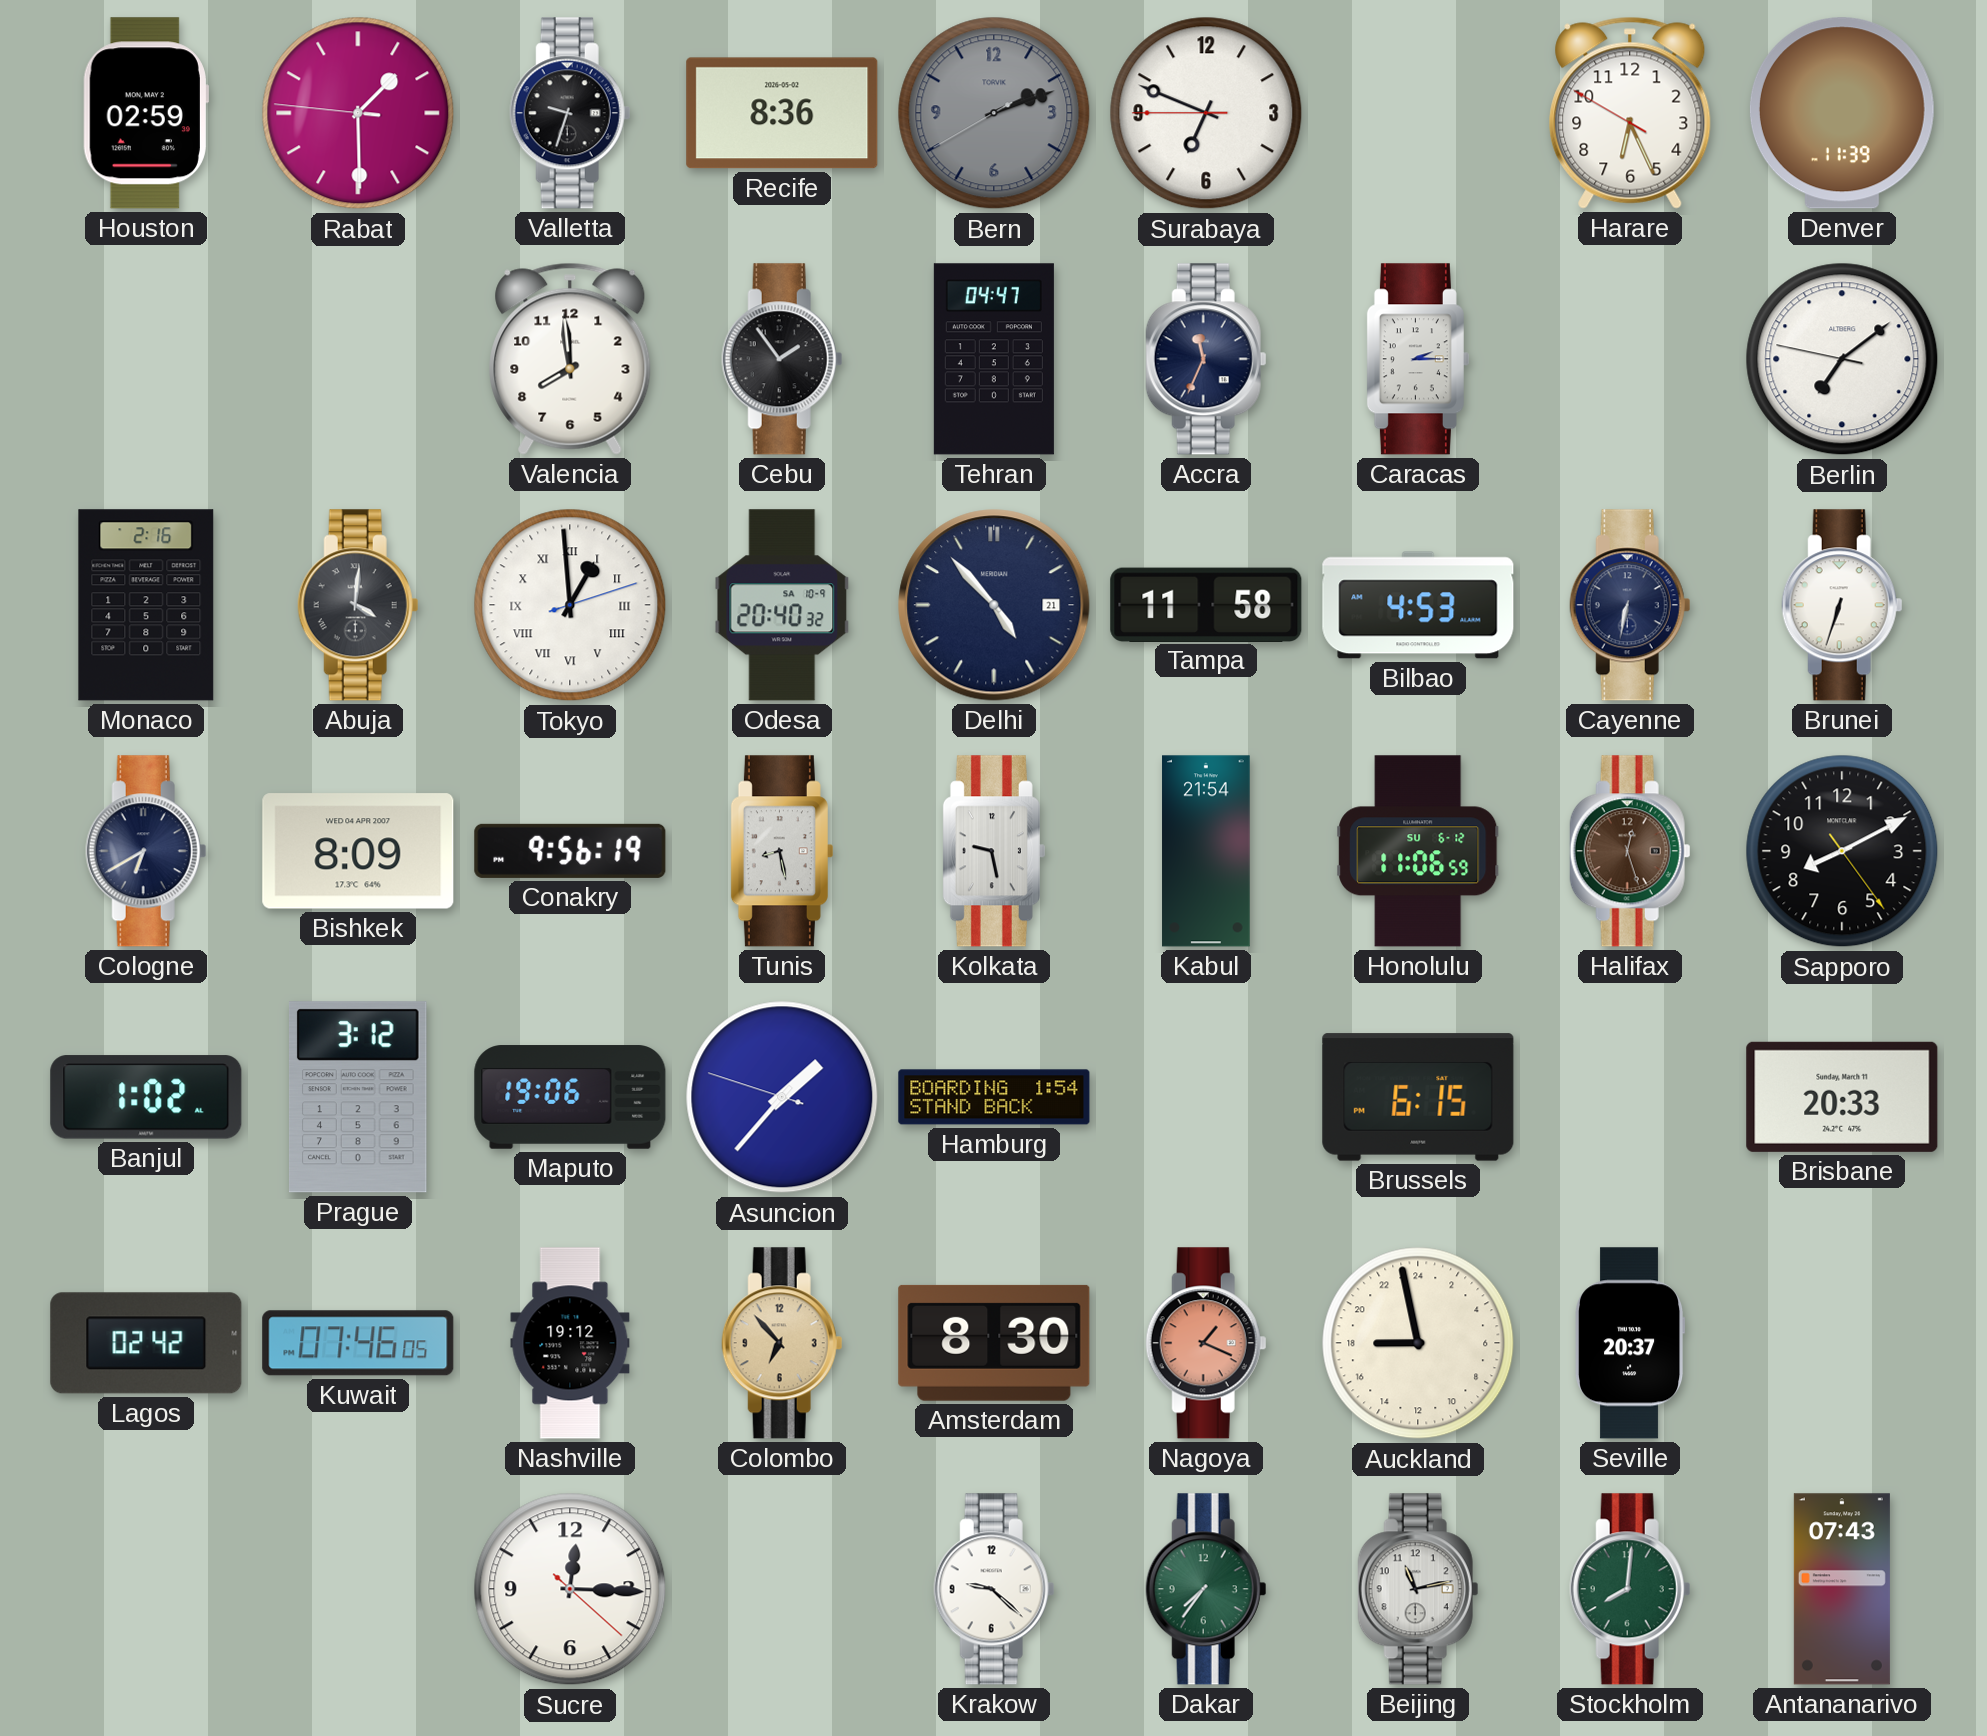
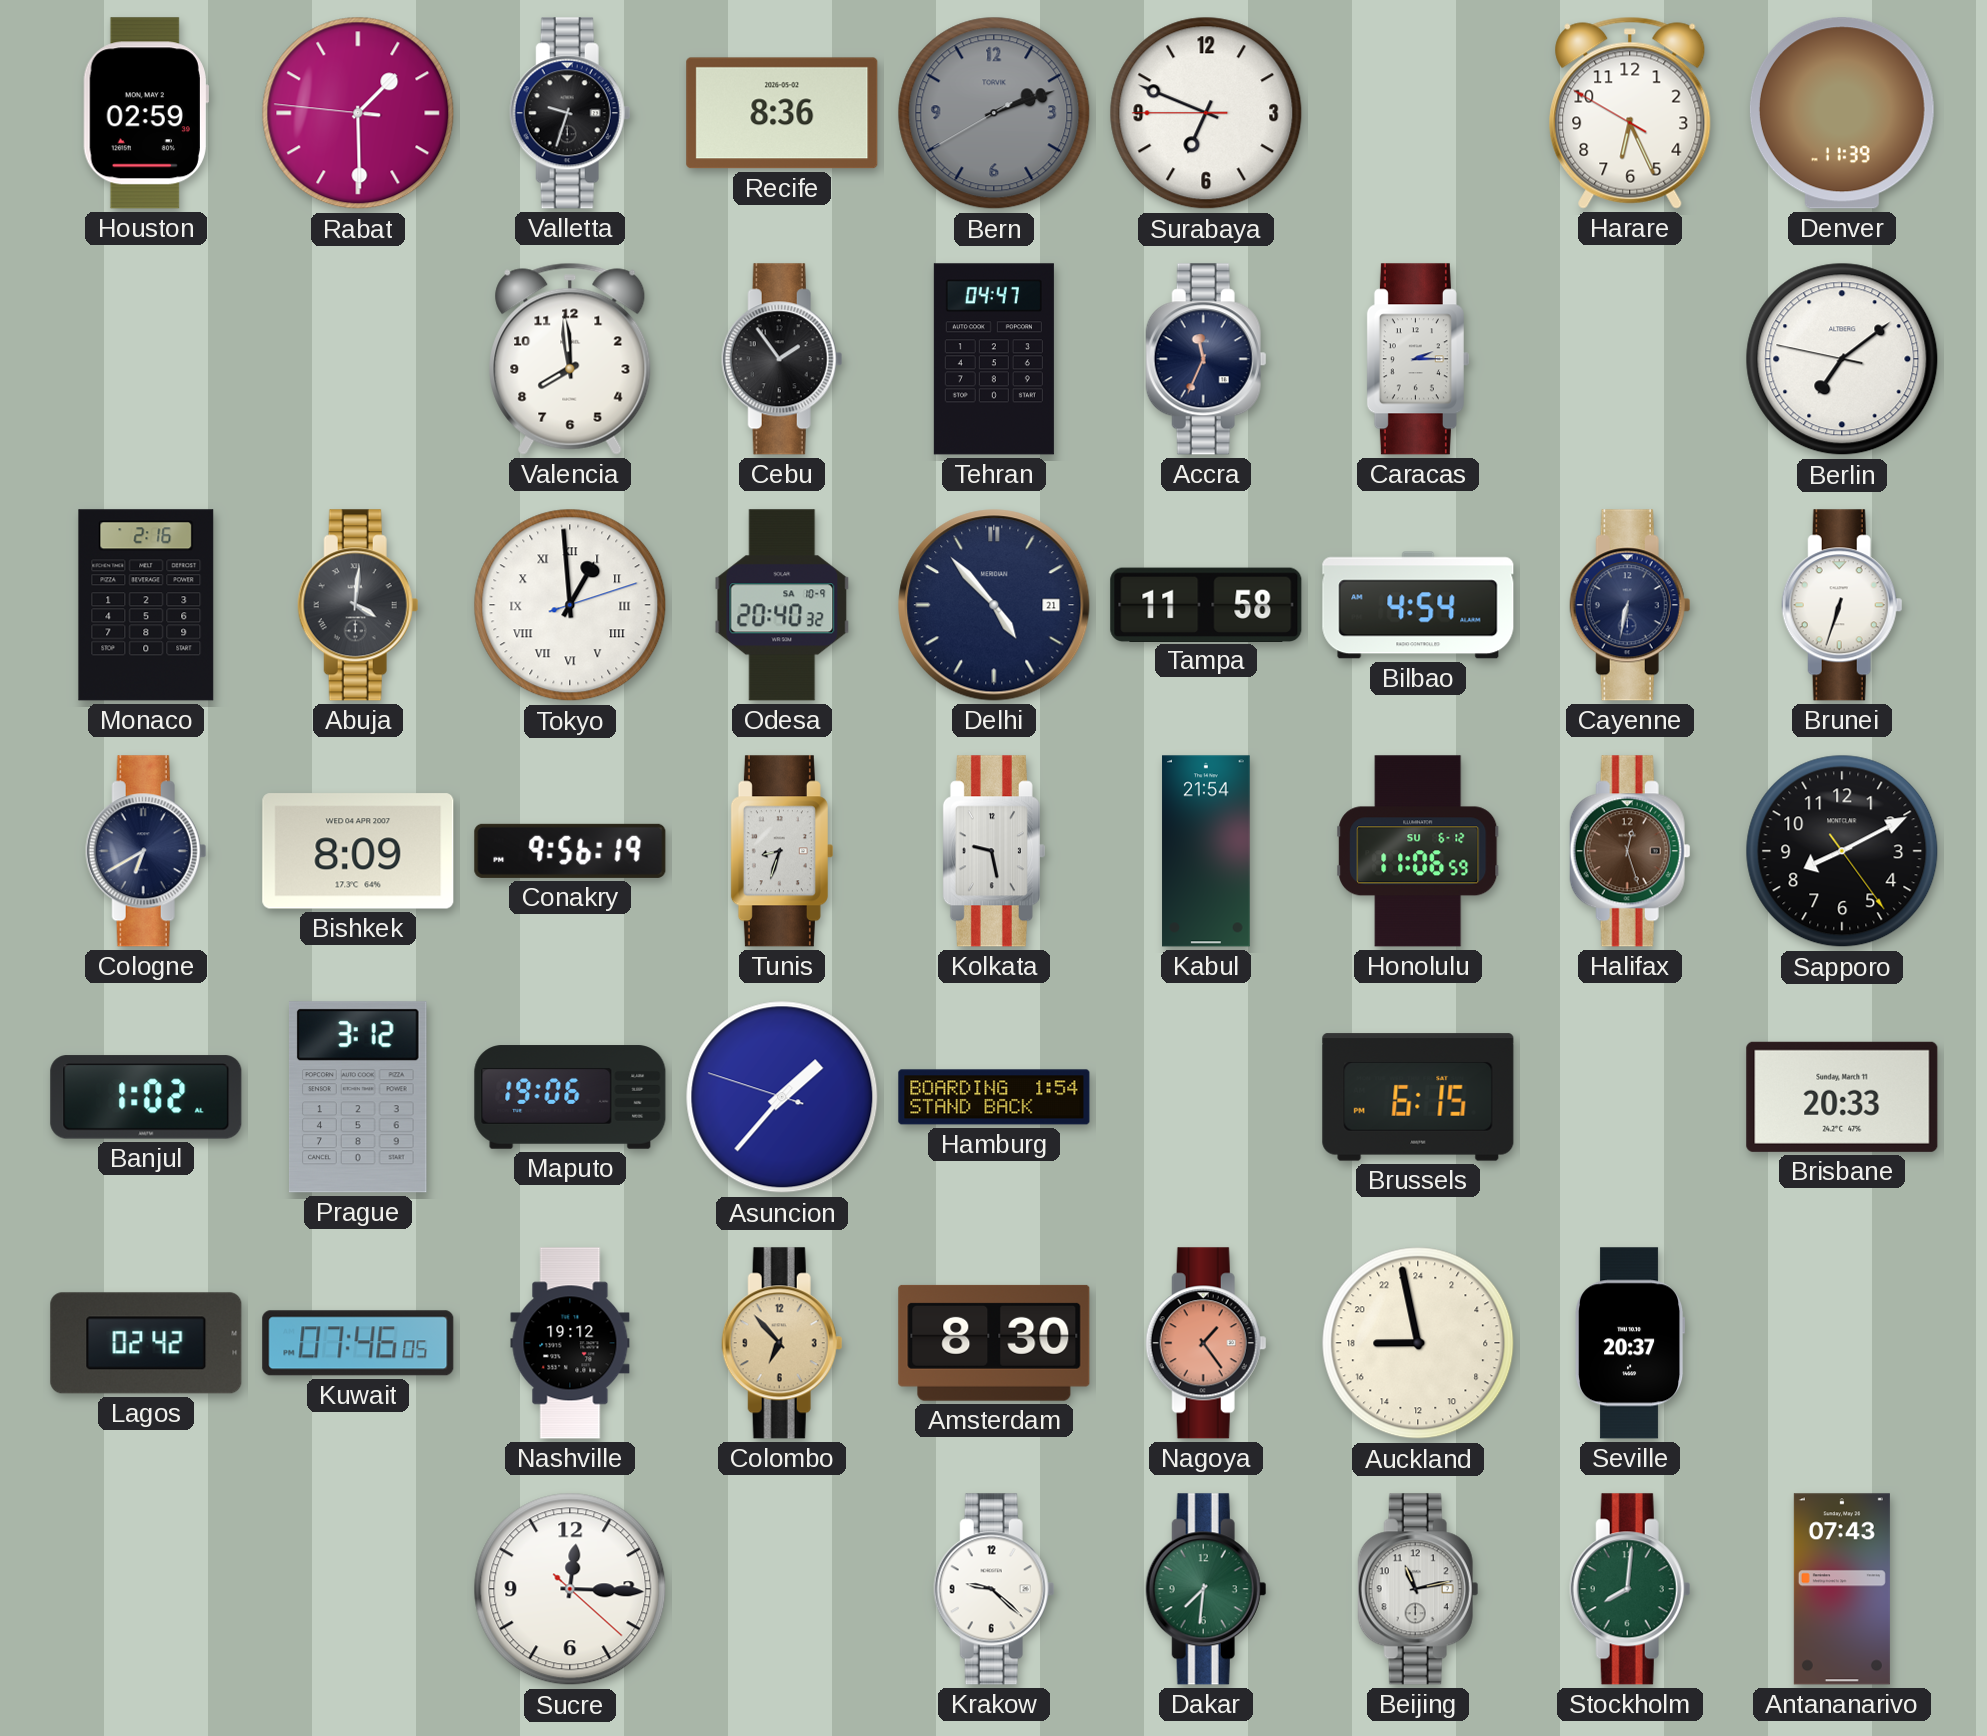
Bilbao: 4:53 -> 4:54 (1418, 605)
Tunis: 8:28 -> 8:33 (782, 851)
Nagoya: 1:19 -> 1:24 (1206, 1343)
Dakar: 7:36 -> 7:31 (1206, 1589)
